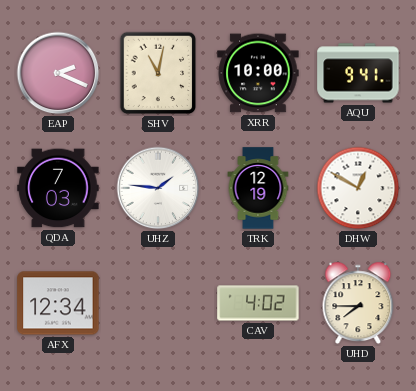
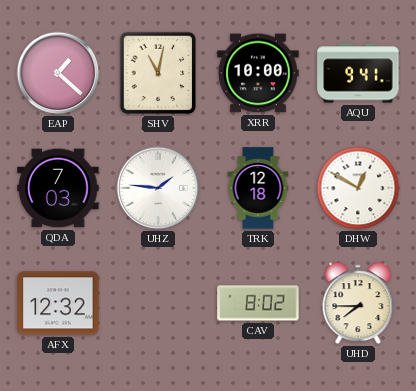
EAP: 2:19 -> 1:22 (58, 73)
TRK: 12:19 -> 12:18 (258, 188)
AFX: 12:34 -> 12:32 (58, 303)
CAV: 4:02 -> 8:02 (258, 303)
